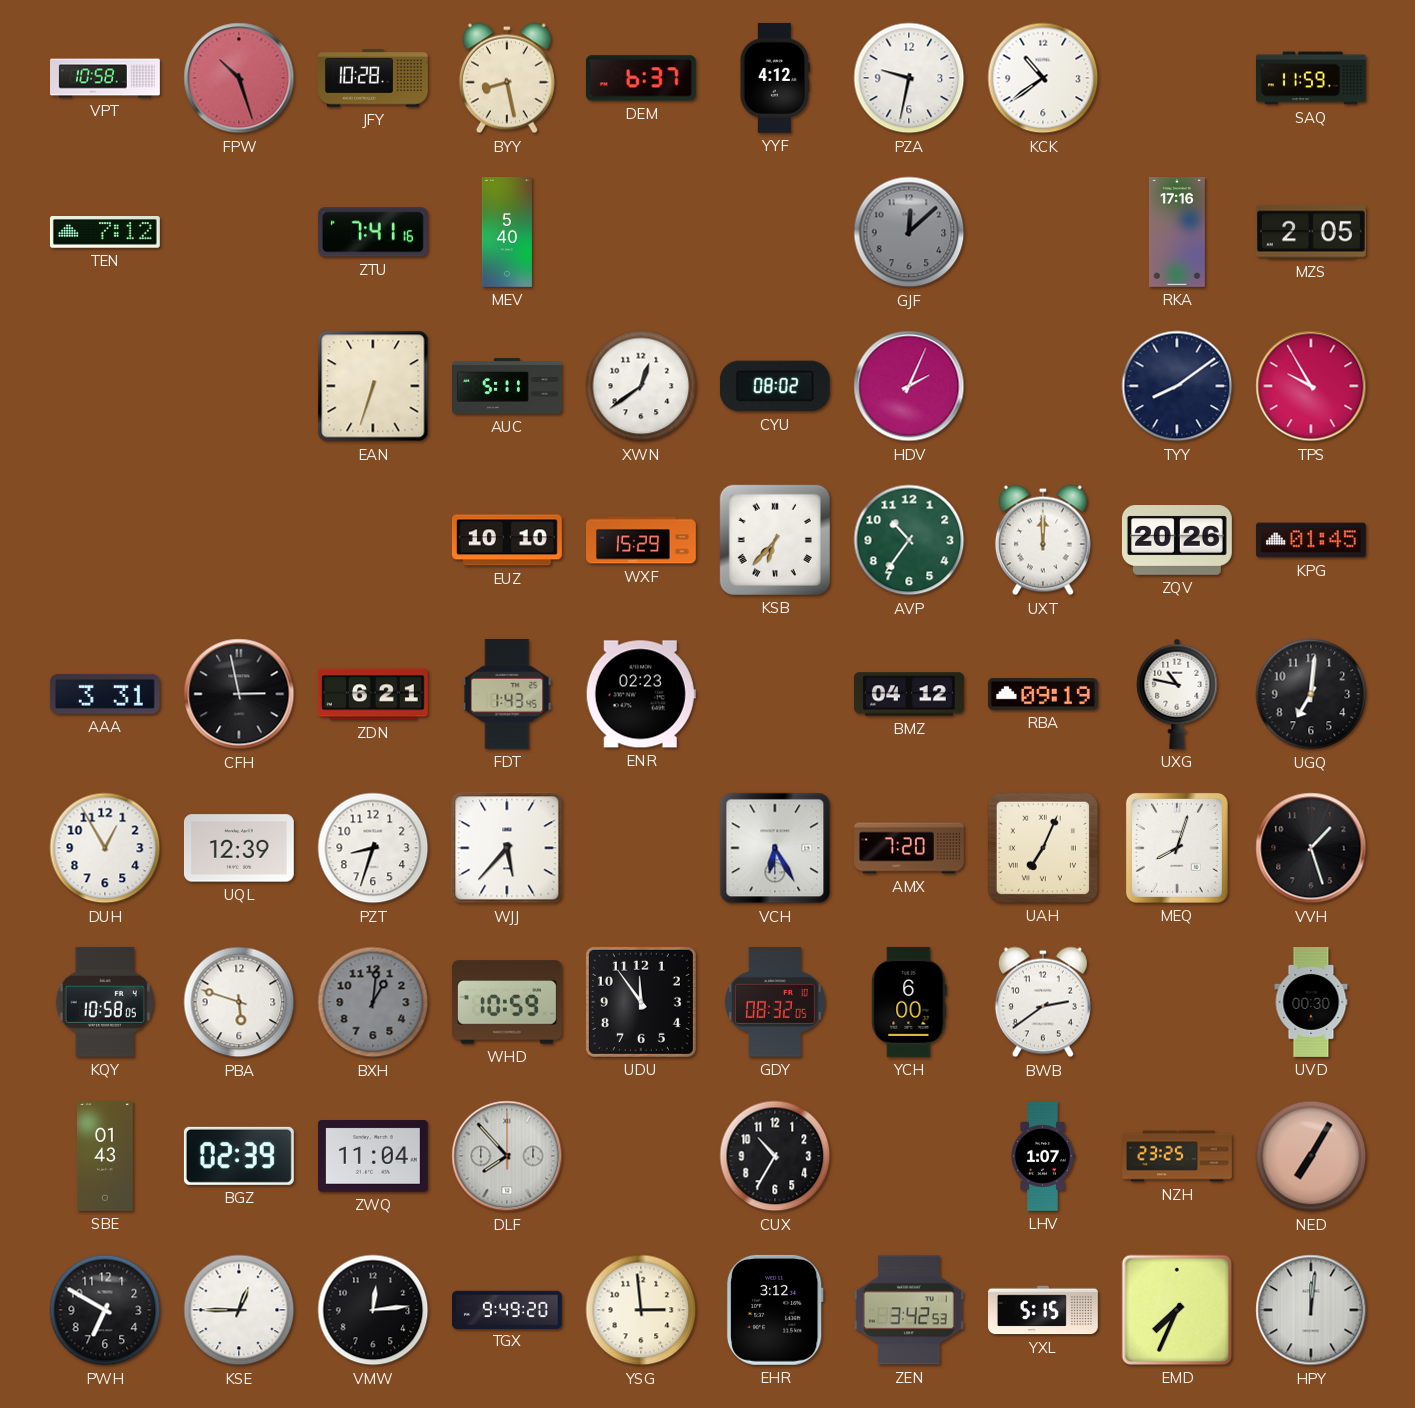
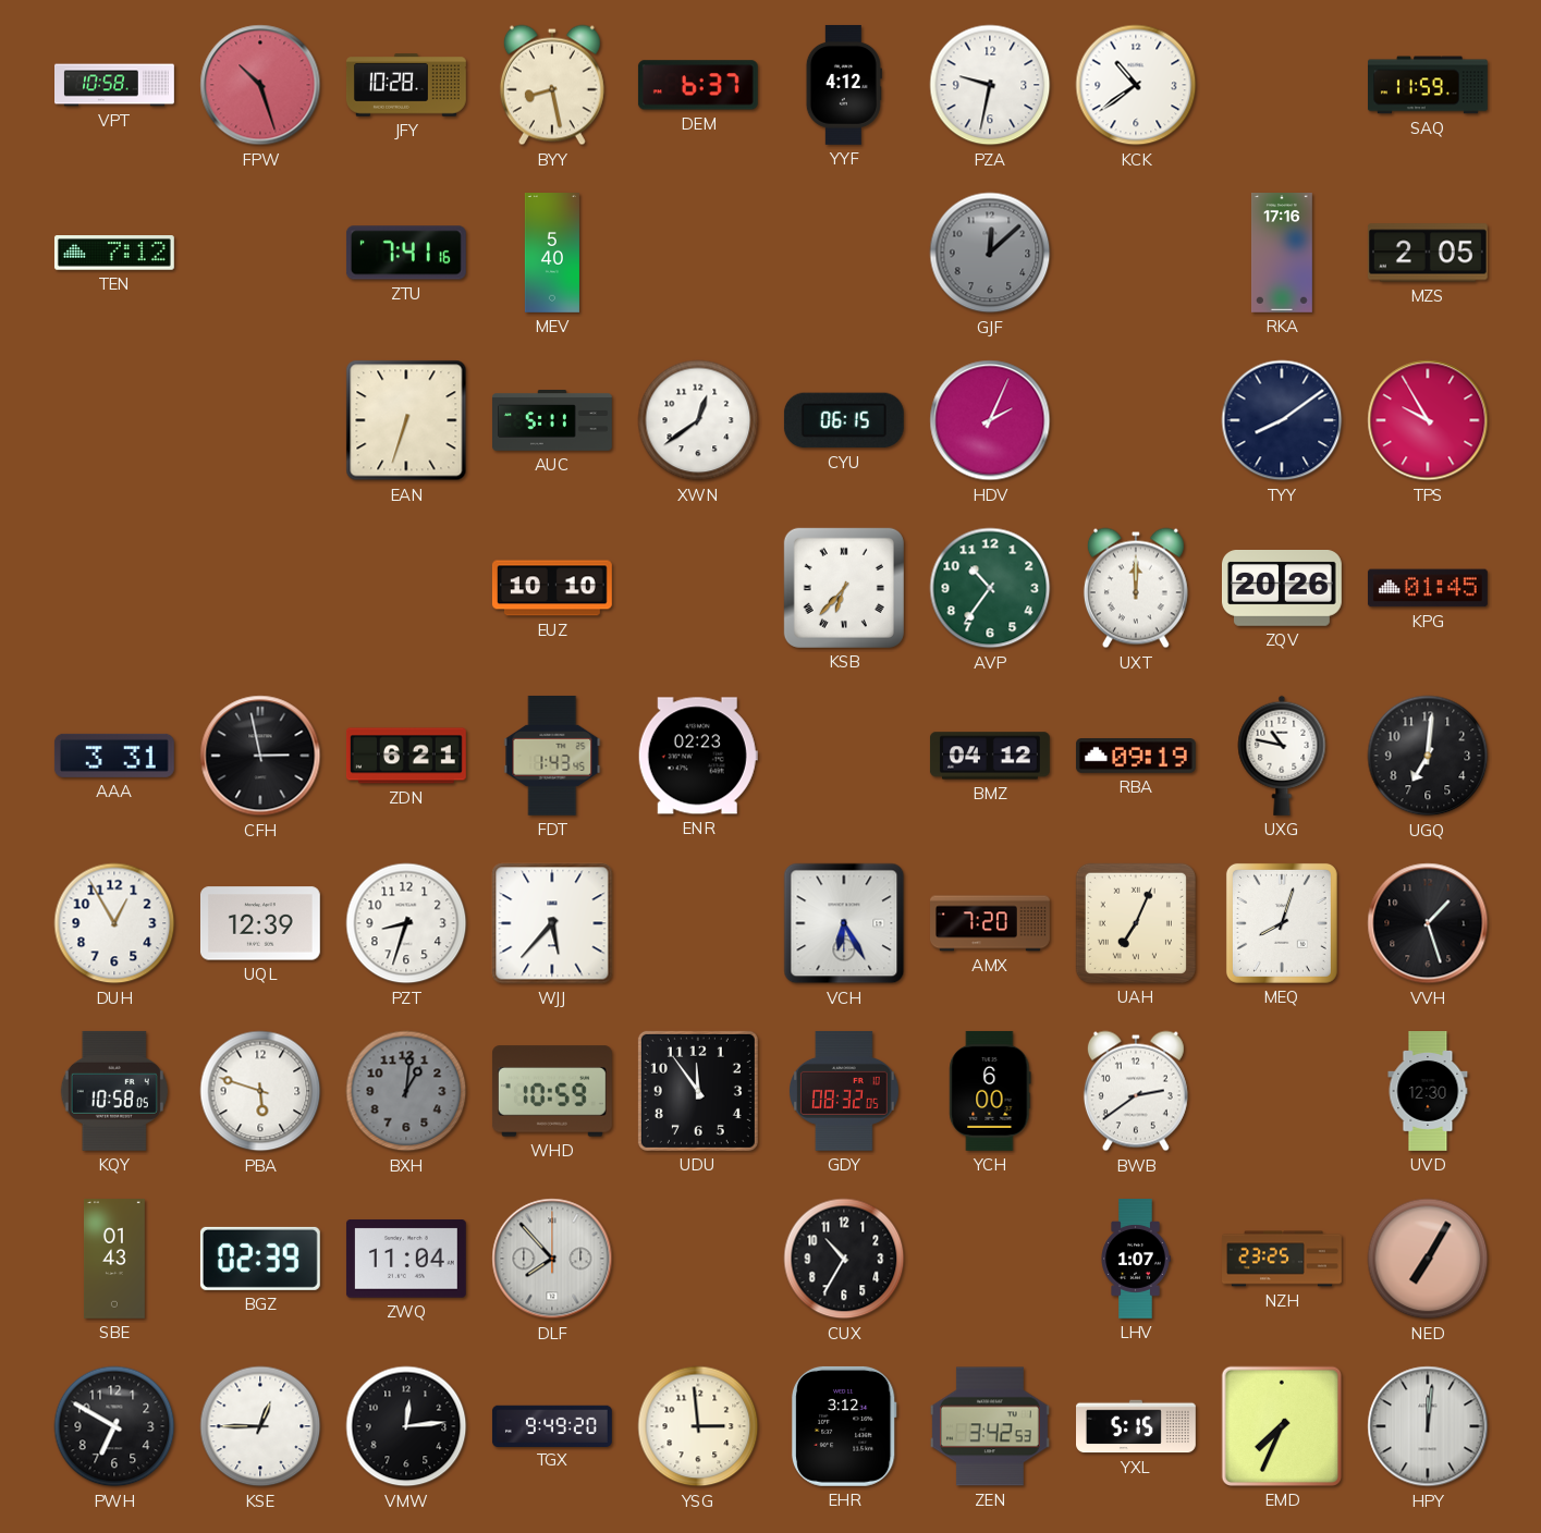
CYU: 08:02 -> 06:15 (844, 420)
WXF: 15:29 -> none (642, 540)
UVD: 00:30 -> 12:30 (1428, 1092)
